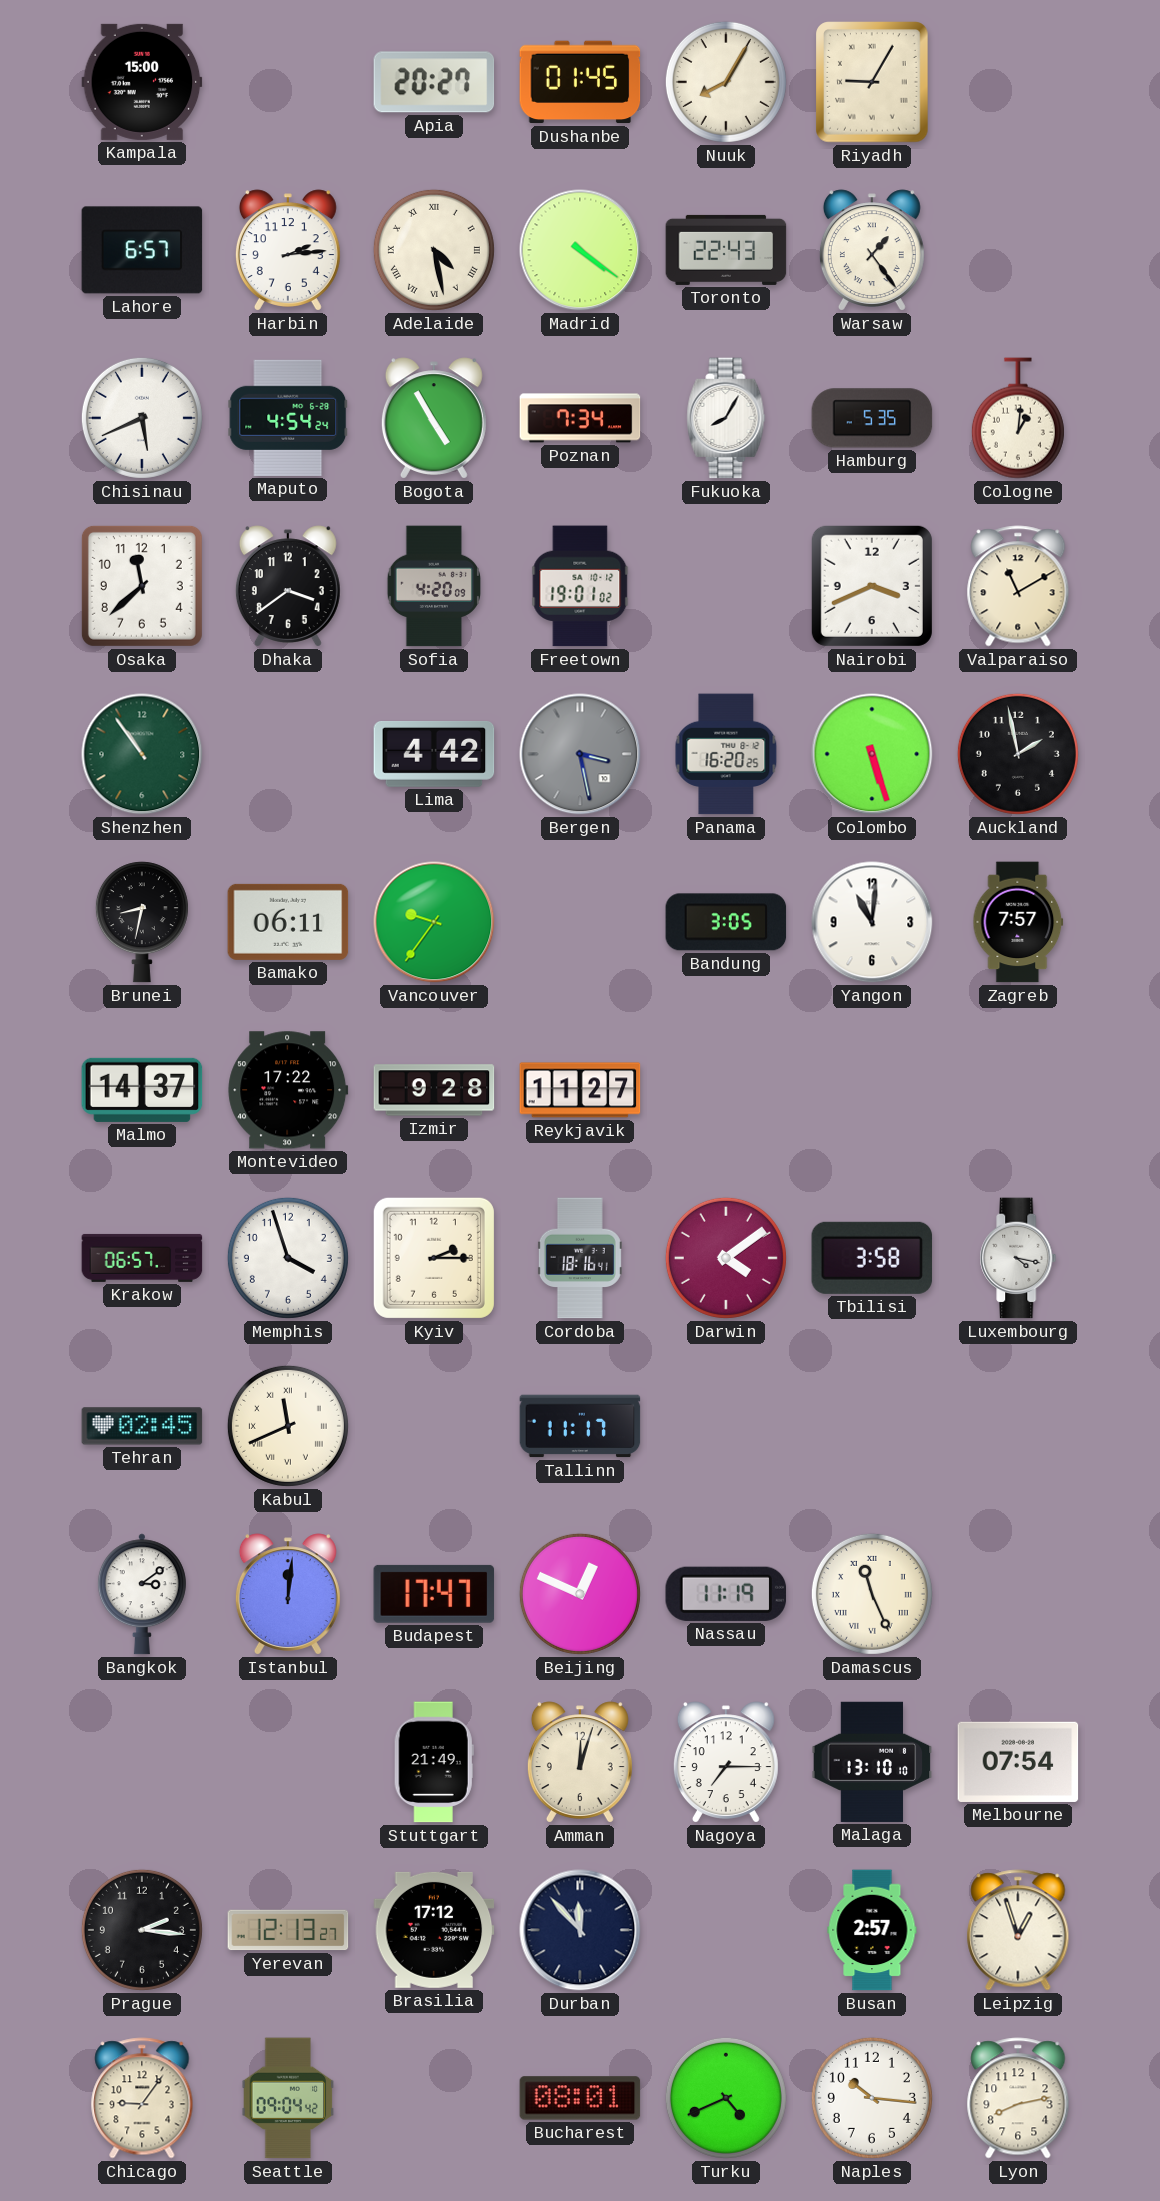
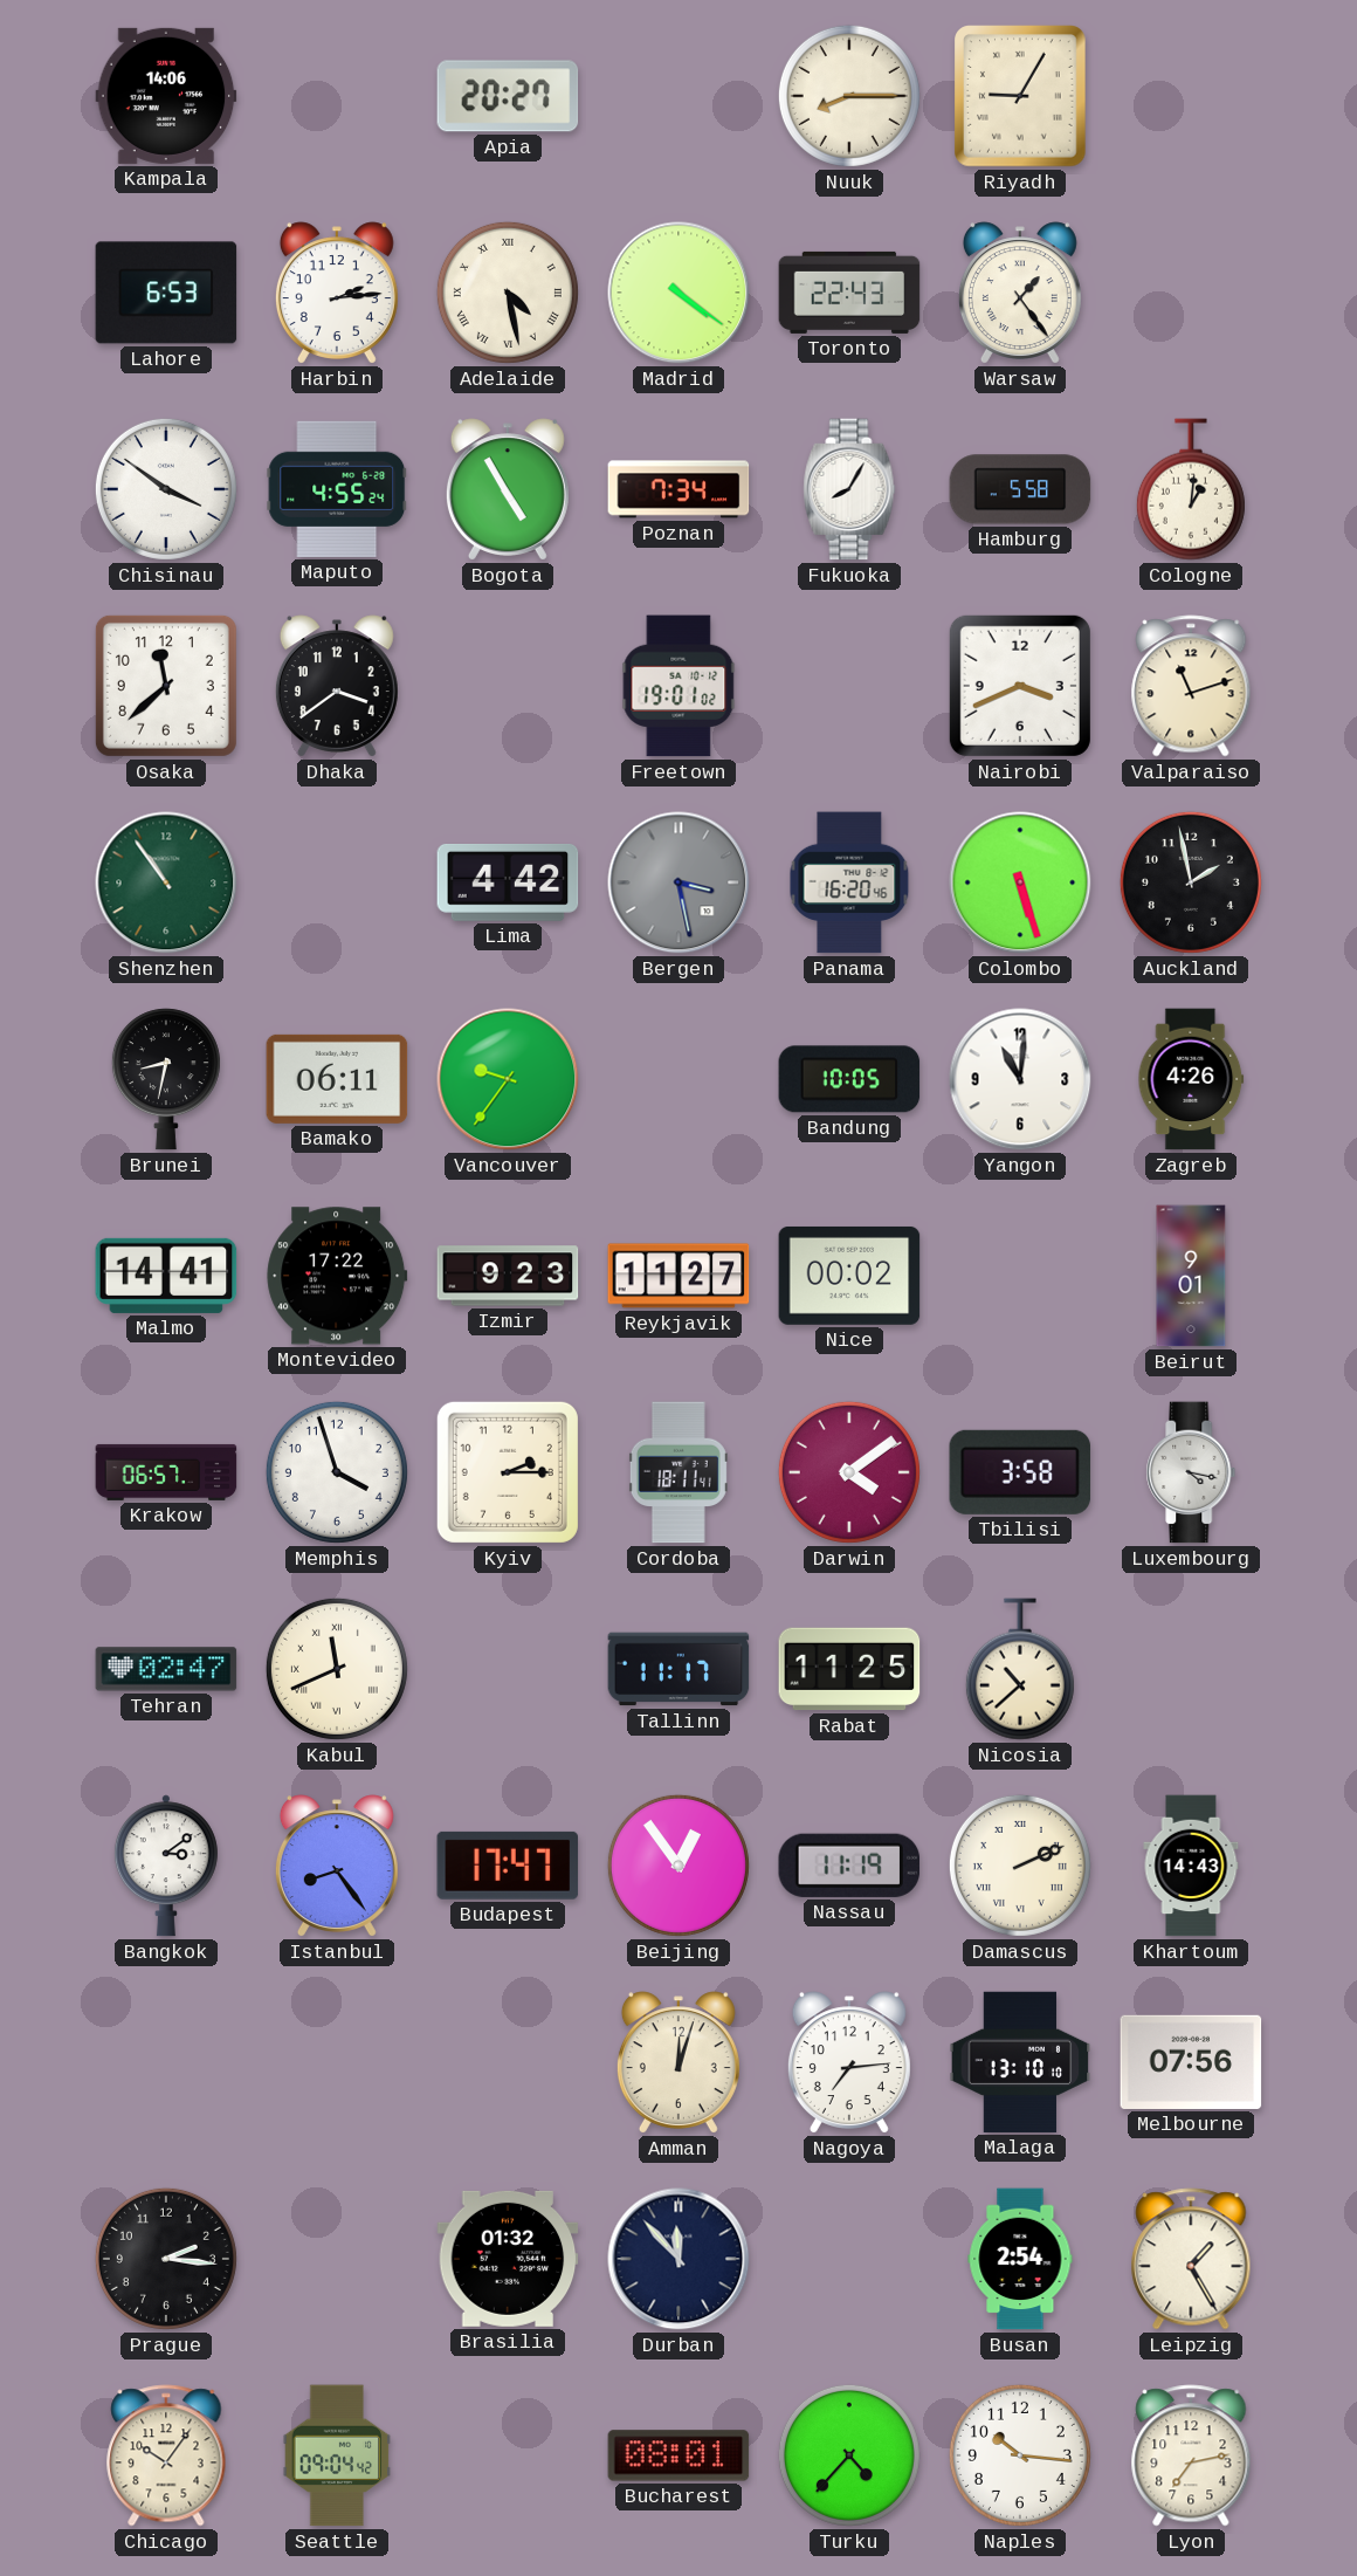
Kampala: 15:00 -> 14:06 (166, 96)
Dushanbe: 01:45 -> none (580, 82)
Nuuk: 8:05 -> 8:15 (849, 96)
Lahore: 6:57 -> 6:53 (166, 293)
Chisinau: 5:41 -> 3:51 (166, 489)
Maputo: 4:54 -> 4:55 (337, 489)
Hamburg: 5:35 -> 5:58 (1020, 489)
Sofia: 4:20 -> none (434, 586)
Valparaiso: 11:10 -> 11:12 (1191, 686)
Panama: 16:20:25 -> 16:20:46 (849, 882)
Bandung: 3:05 -> 10:05 (849, 1079)
Zagreb: 7:57 -> 4:26 (1191, 1079)
Malmo: 14:37 -> 14:41 (166, 1276)
Izmir: 9:28 -> 9:23 (508, 1276)
Nice: none -> 00:02 (849, 1276)
Beirut: none -> 9:01 (1191, 1276)
Cordoba: 18:16 -> 18:11 (678, 1472)
Tehran: 02:45 -> 02:47 (166, 1669)
Rabat: none -> 11:25 (849, 1669)
Nicosia: none -> 10:38 (1020, 1669)
Istanbul: 12:01 -> 8:24 (337, 1866)
Beijing: 12:49 -> 12:54 (678, 1866)
Damascus: 11:26 -> 2:11 (1020, 1866)
Khartoum: none -> 14:43 (1191, 1866)
Stuttgart: 21:49 -> none (434, 1762)
Nagoya: 7:15 -> 7:14 (849, 2062)
Melbourne: 07:54 -> 07:56 (1191, 2062)
Yerevan: 12:13 -> none (288, 1930)
Brasilia: 17:12 -> 01:32 (508, 2259)
Busan: 2:57 -> 2:54 (1020, 2259)
Leipzig: 12:57 -> 1:25 (1191, 2259)
Chicago: 9:06 -> 10:06 (166, 2455)
Turku: 4:41 -> 4:37 (849, 2455)
Lyon: 8:13 -> 7:13 (1191, 2455)
